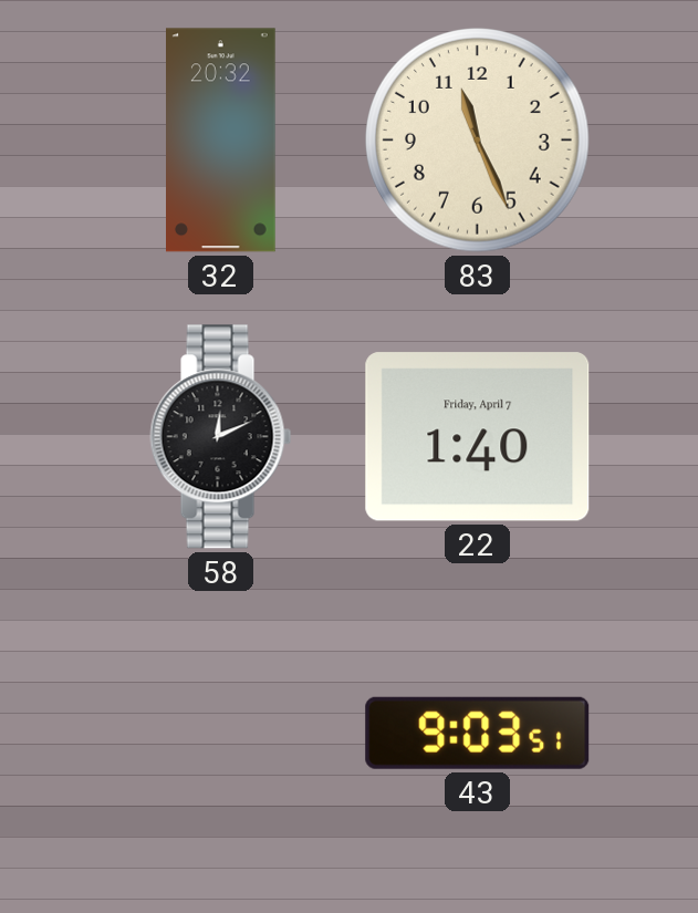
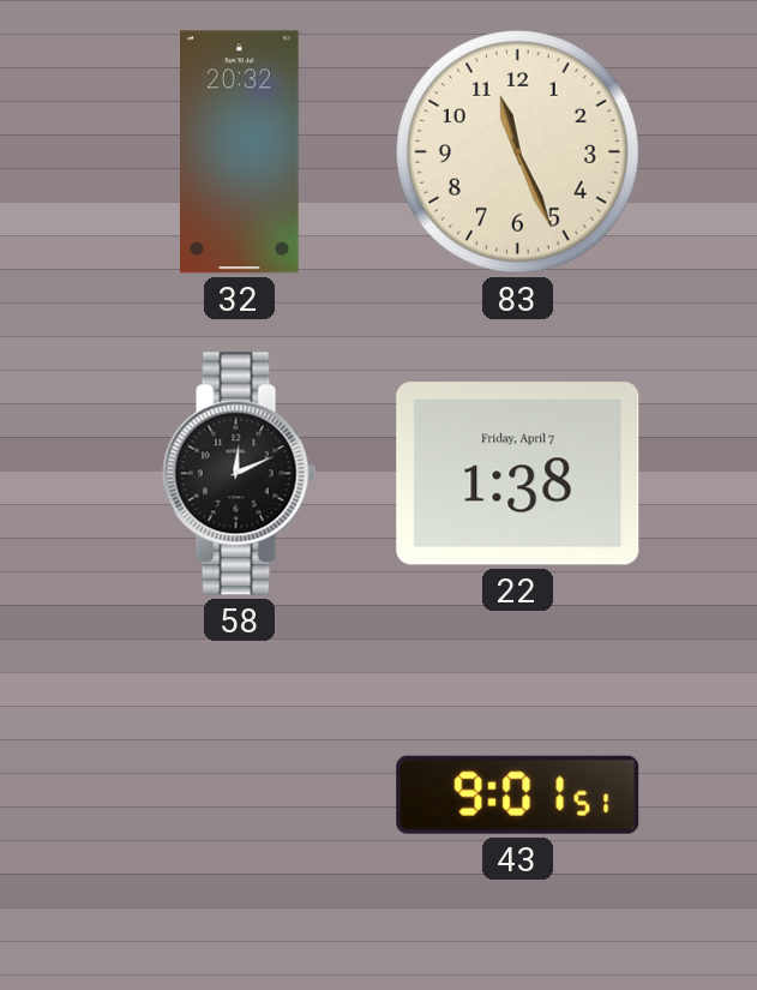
22: 1:40 -> 1:38 (518, 474)
43: 9:03 -> 9:01 (518, 794)
